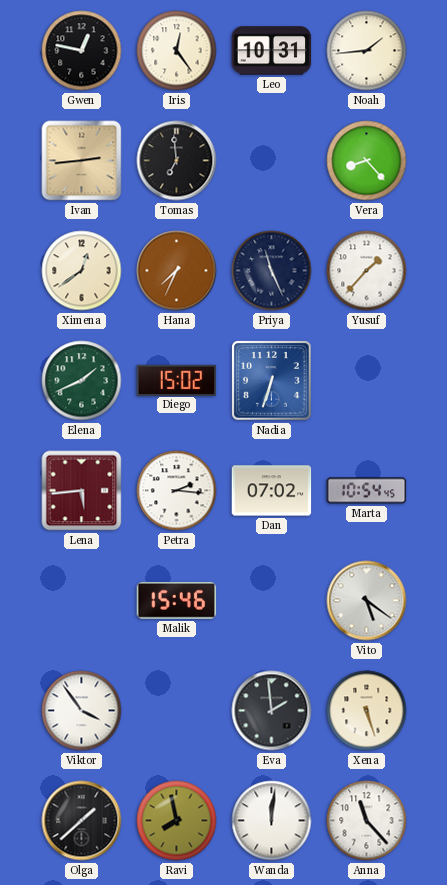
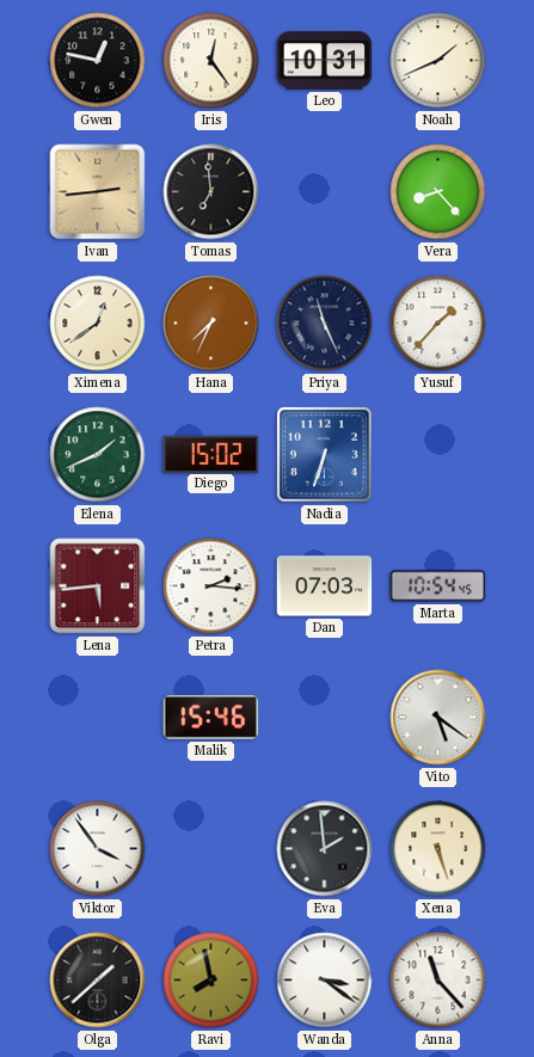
Noah: 1:44 -> 1:41 (438, 61)
Dan: 07:02 -> 07:03 (325, 586)
Wanda: 12:01 -> 3:21 (325, 981)
